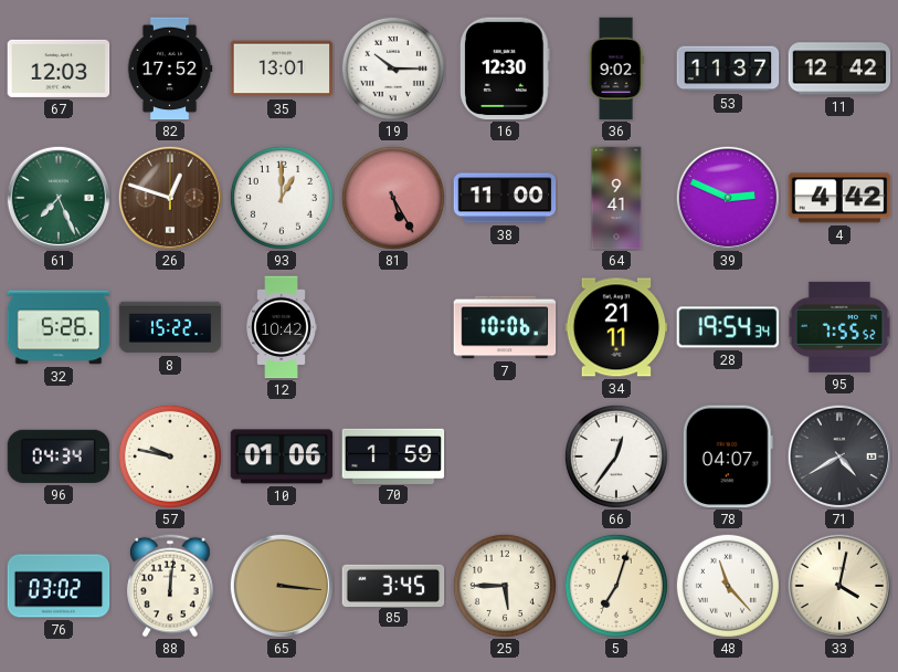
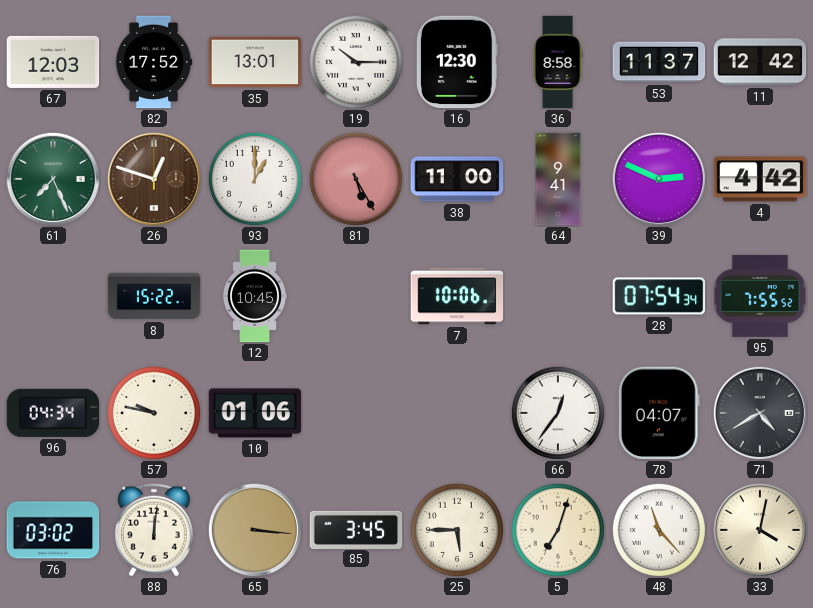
36: 9:02 -> 8:58 (558, 62)
32: 5:26 -> none (59, 327)
12: 10:42 -> 10:45 (255, 296)
34: 21:11 -> none (616, 327)
28: 19:54 -> 07:54 (659, 296)
70: 1:59 -> none (393, 455)
